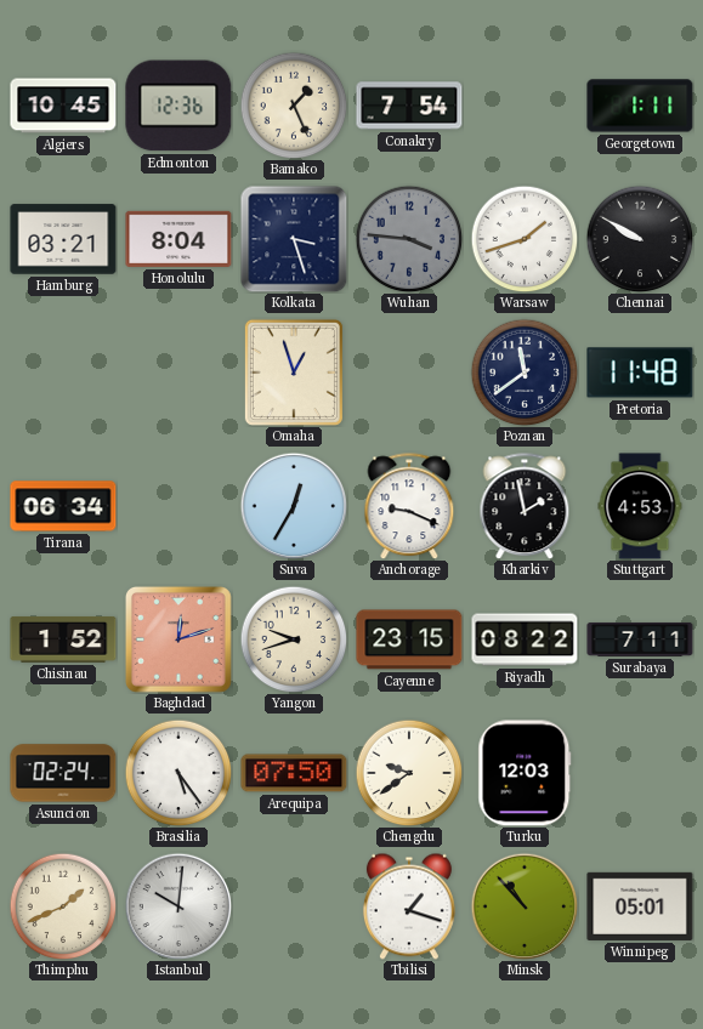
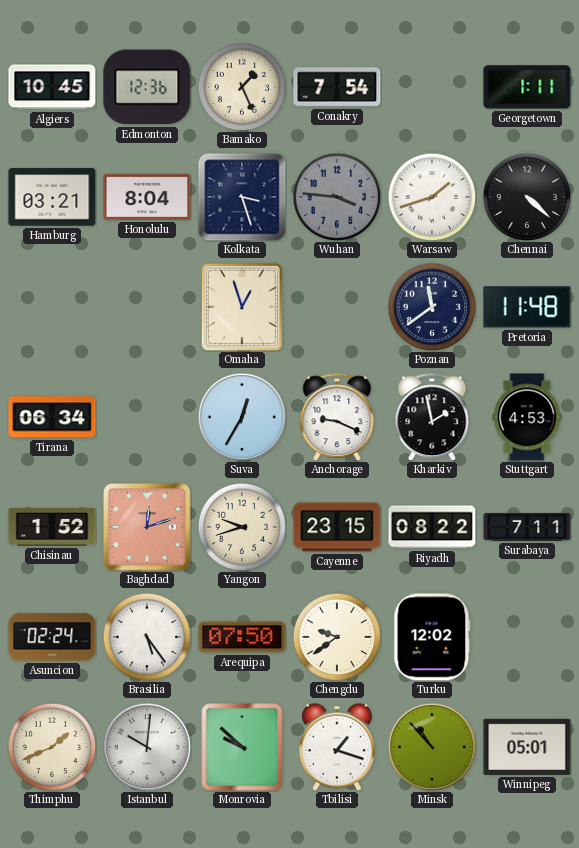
Chennai: 9:50 -> 4:22 (527, 197)
Turku: 12:03 -> 12:02 (432, 637)
Monrovia: none -> 9:52 (242, 747)
